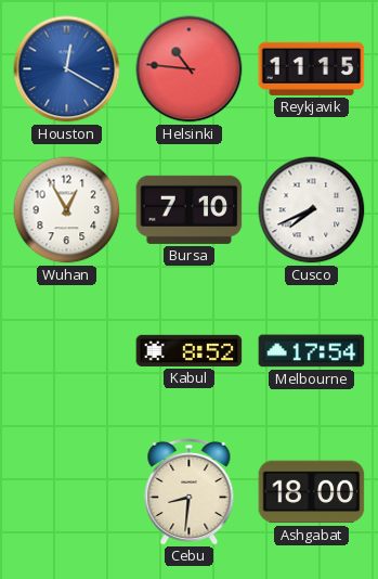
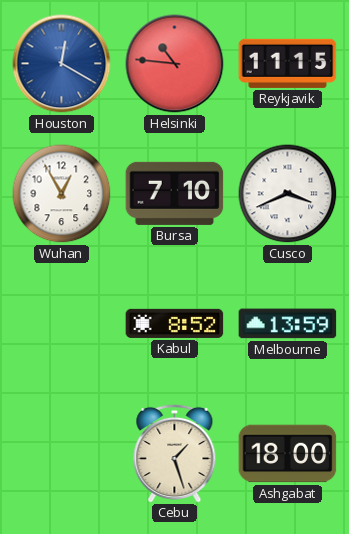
Cusco: 7:41 -> 3:41 (288, 194)
Melbourne: 17:54 -> 13:59 (288, 324)
Cebu: 8:31 -> 1:27 (175, 453)
